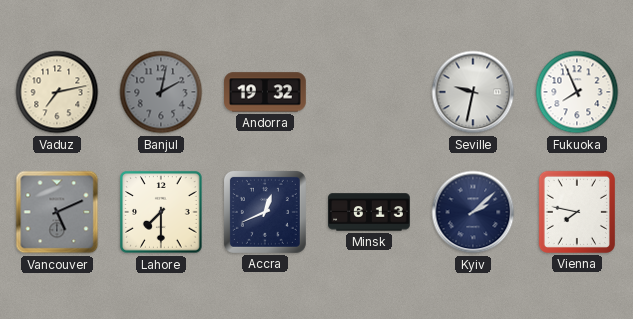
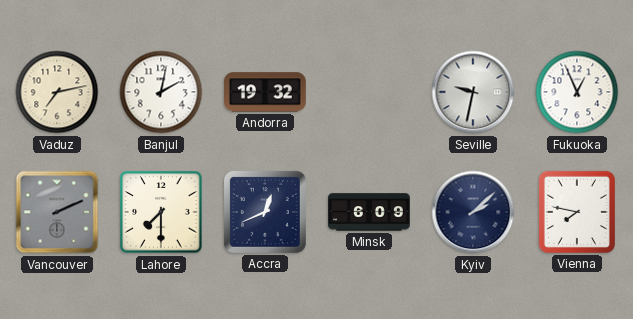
Banjul dial: grey -> white (161, 92)
Fukuoka: 7:56 -> 12:56 (577, 92)
Vancouver: 5:11 -> 2:11 (57, 212)
Minsk: 6:13 -> 6:09 (369, 212)
